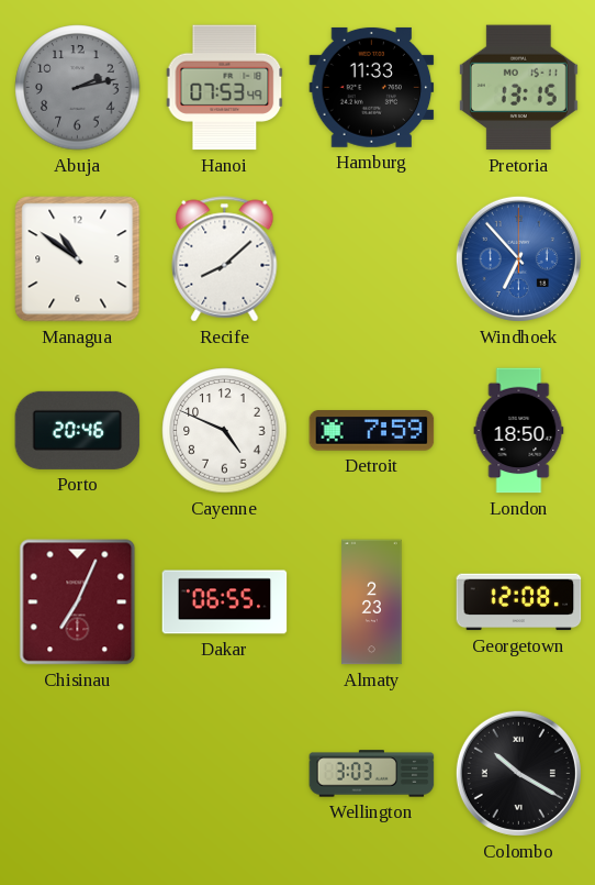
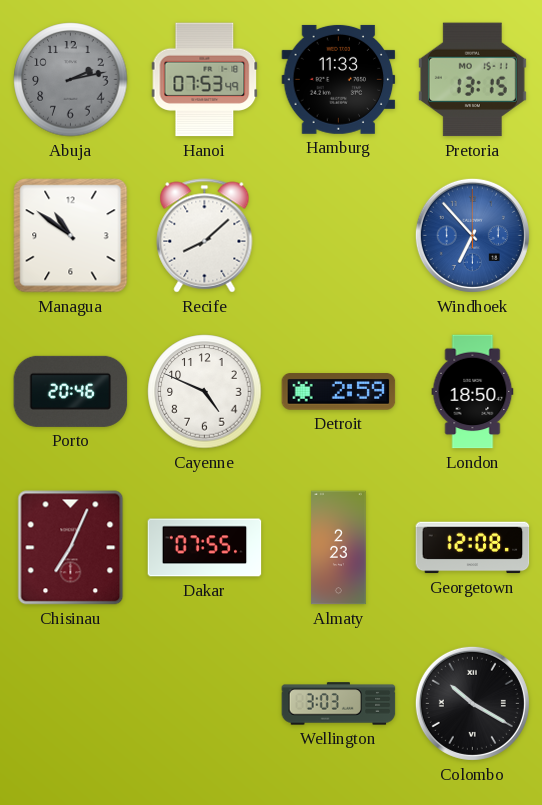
Detroit: 7:59 -> 2:59 (339, 392)
Dakar: 06:55 -> 07:55 (205, 548)
